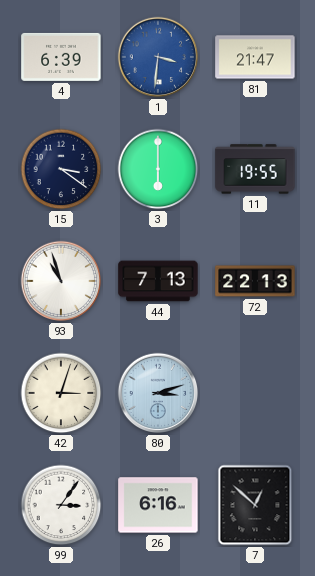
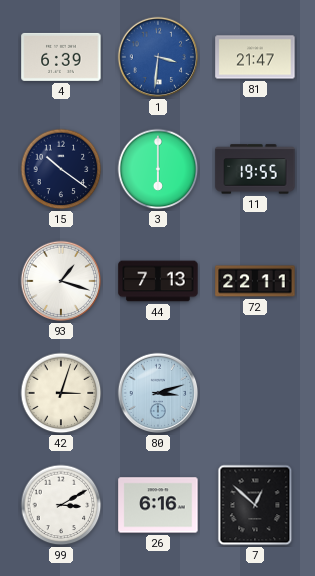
15: 3:21 -> 10:21 (61, 169)
93: 10:57 -> 1:18 (61, 281)
72: 22:13 -> 22:11 (255, 281)
99: 3:06 -> 3:10 (61, 505)
